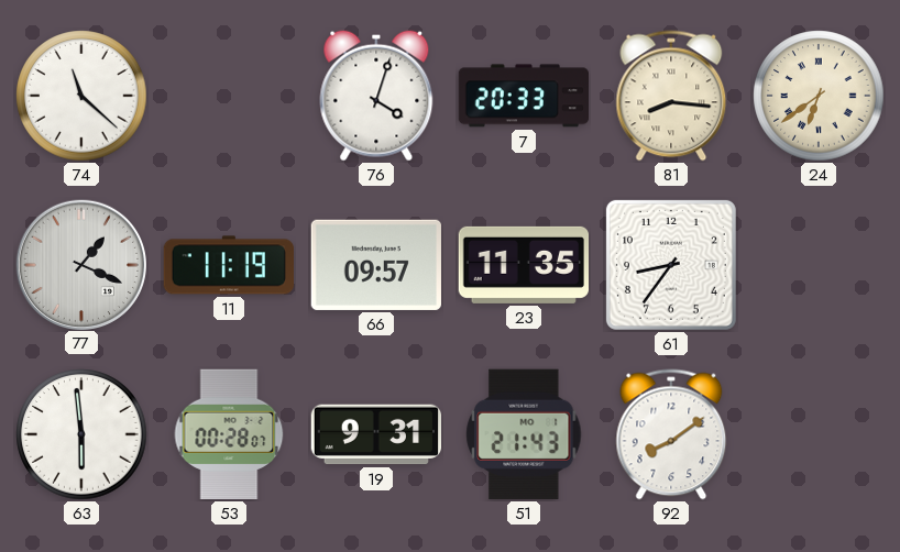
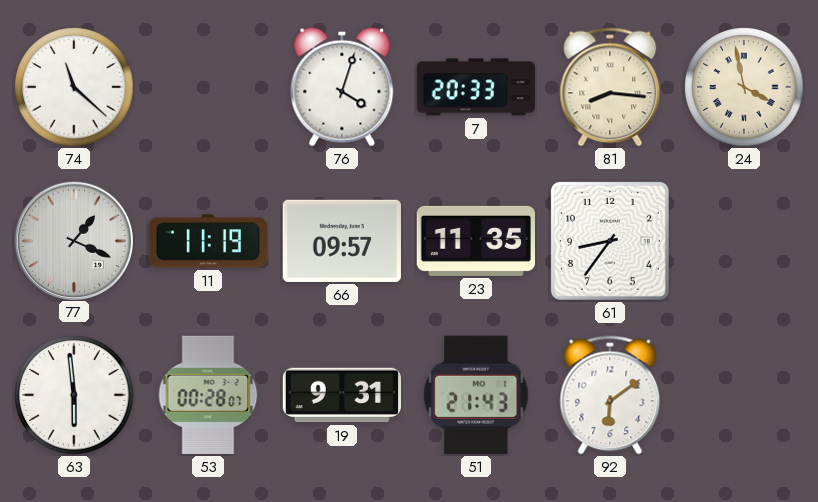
24: 6:39 -> 3:58 (744, 87)
92: 8:09 -> 6:09 (610, 395)
